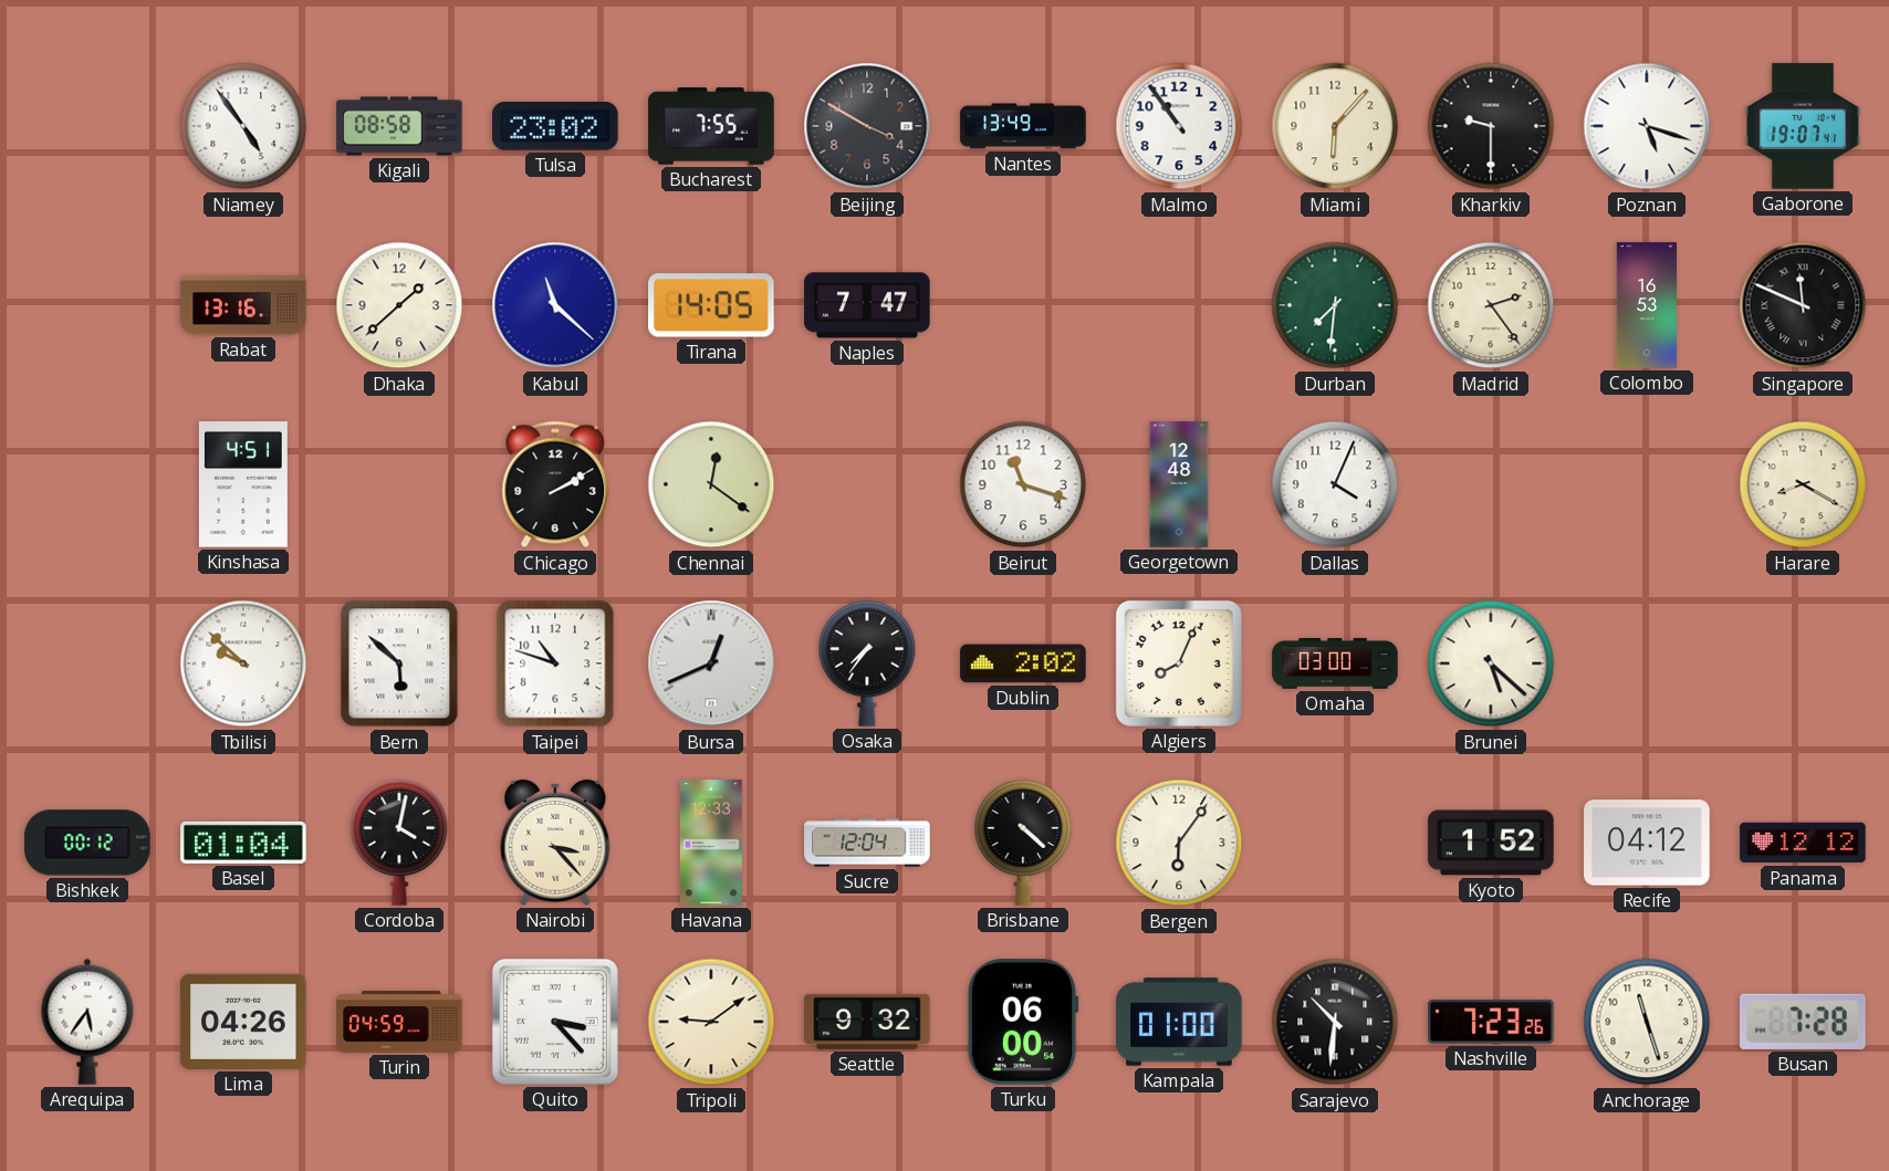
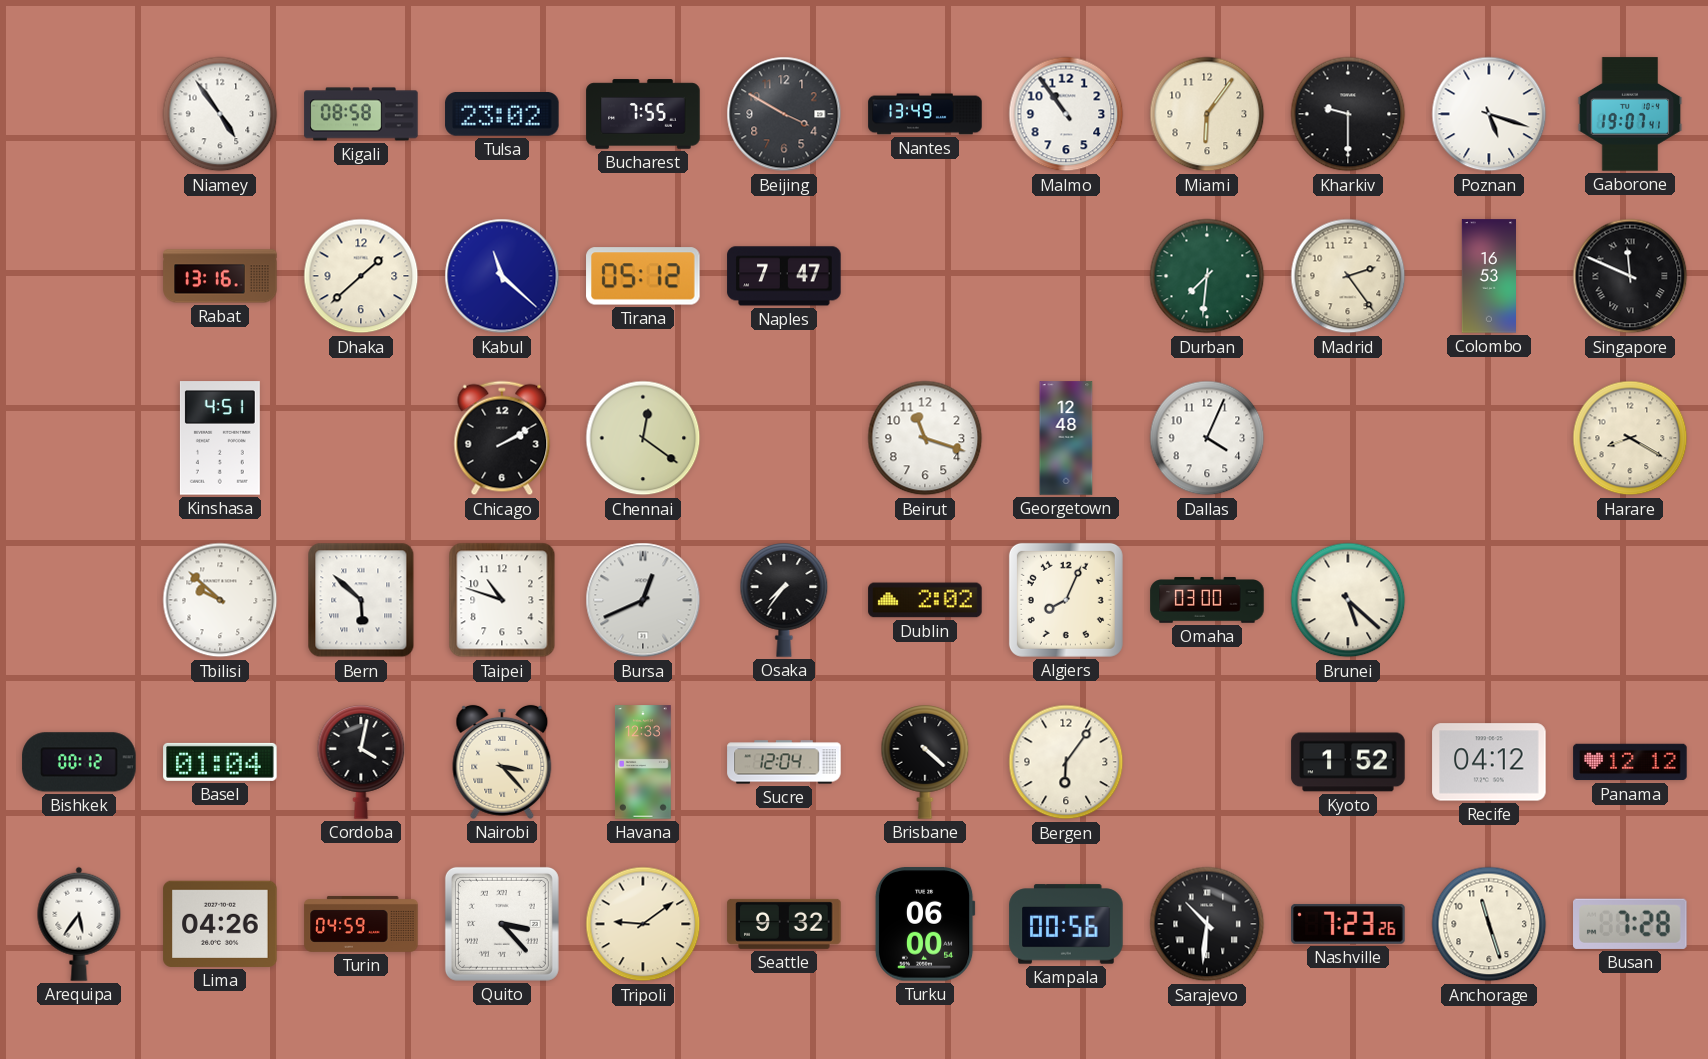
Miami: 6:07 -> 6:06 (1207, 114)
Tirana: 14:05 -> 05:12 (643, 276)
Kampala: 01:00 -> 00:56 (1066, 924)
